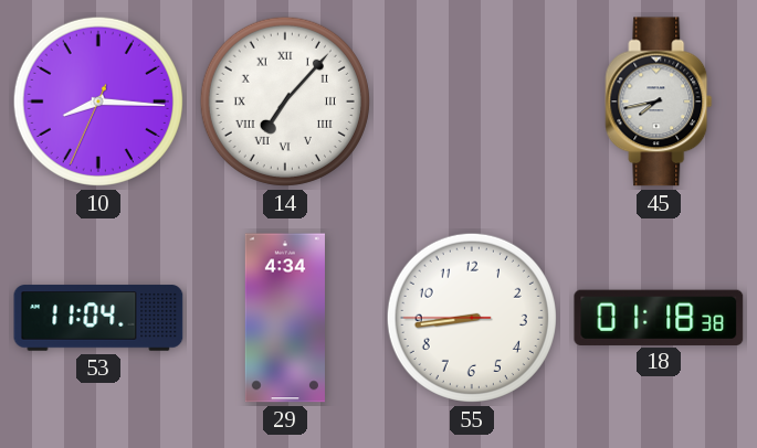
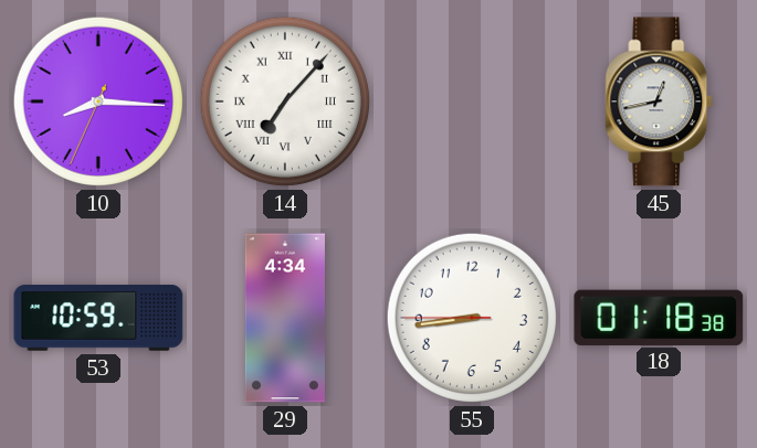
45: 7:43 -> 12:43 (659, 102)
53: 11:04 -> 10:59 (98, 318)
